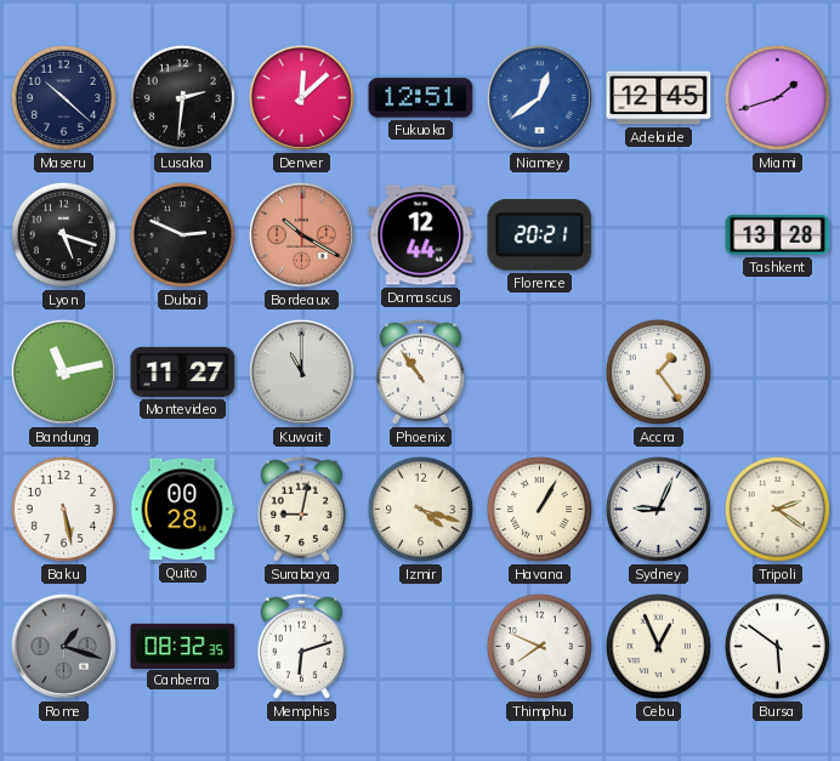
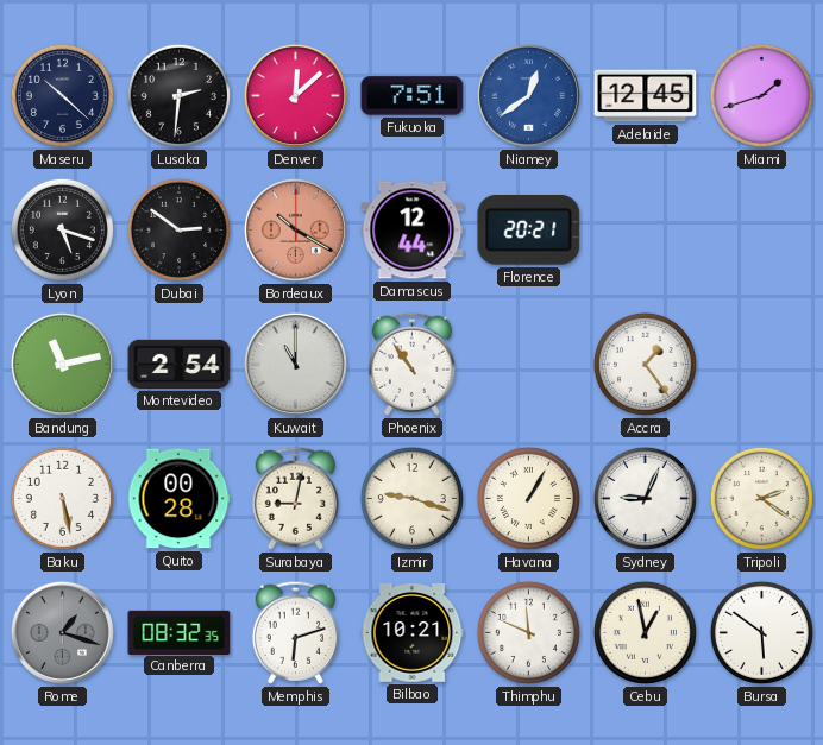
Fukuoka: 12:51 -> 7:51 (413, 96)
Dubai: 2:49 -> 2:51 (178, 229)
Tashkent: 13:28 -> none (778, 234)
Montevideo: 11:27 -> 2:54 (180, 364)
Izmir: 4:18 -> 9:18 (411, 498)
Bilbao: none -> 10:21 (413, 633)
Thimphu: 7:49 -> 11:49 (528, 632)
Cebu: 12:56 -> 12:58 (645, 632)
